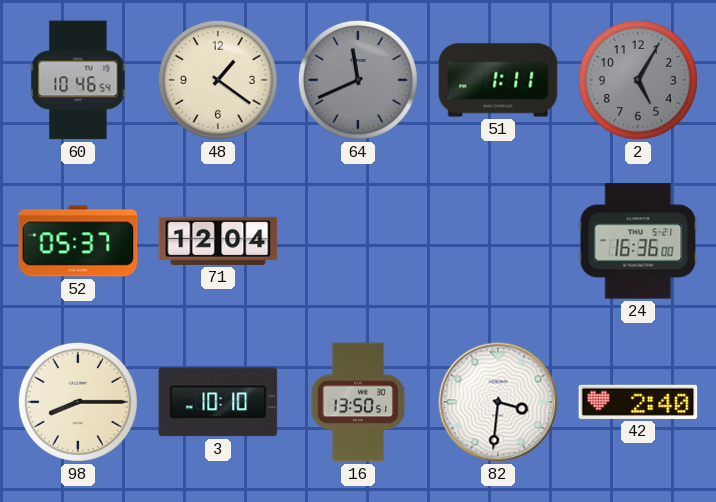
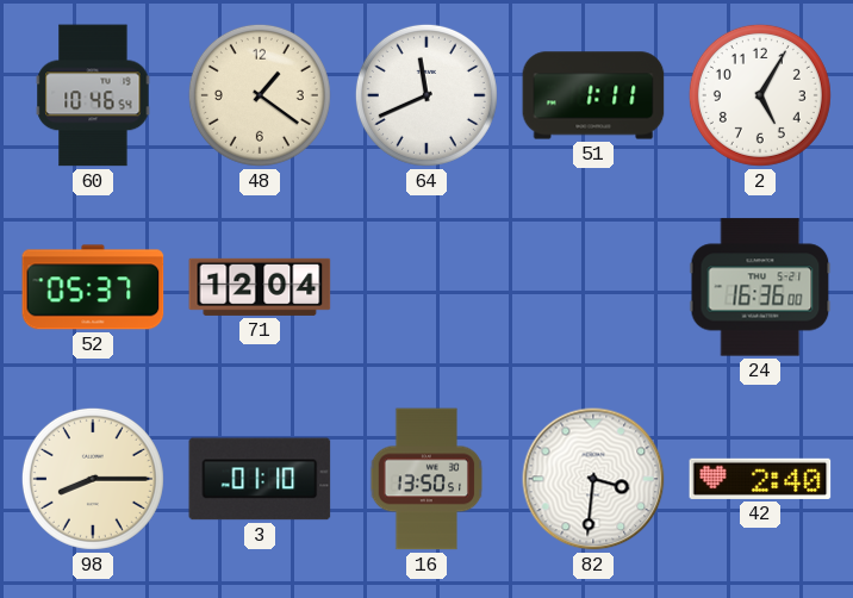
64 dial: grey -> white (426, 95)
2 dial: grey -> white (760, 95)
3: 10:10 -> 01:10 (260, 479)
